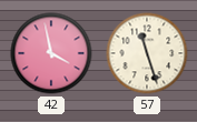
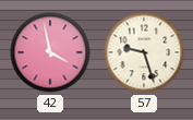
57: 11:27 -> 9:27 (144, 52)
